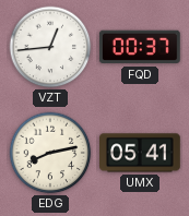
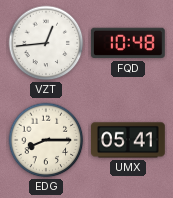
FQD: 00:37 -> 10:48 (128, 43)
EDG: 8:13 -> 8:15 (46, 140)
